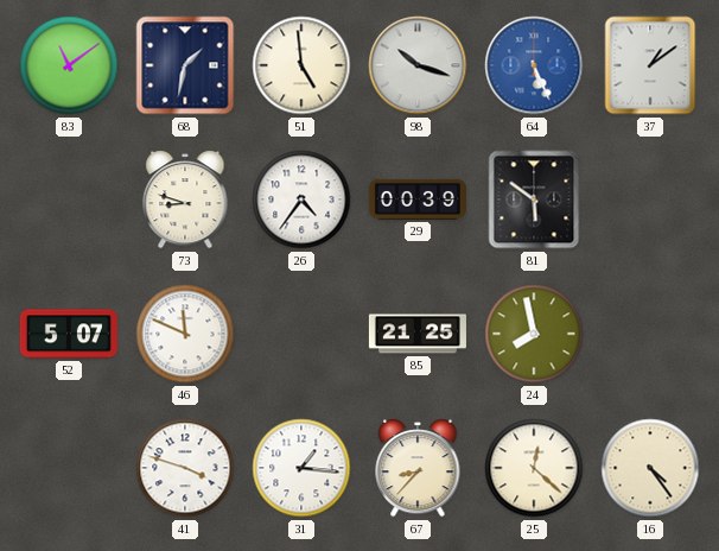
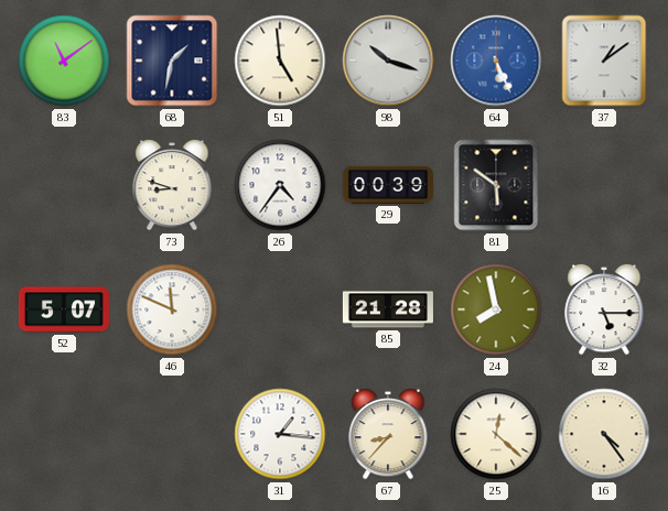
85: 21:25 -> 21:28 (388, 309)
32: none -> 5:15 (604, 309)
41: 3:48 -> none (185, 468)
